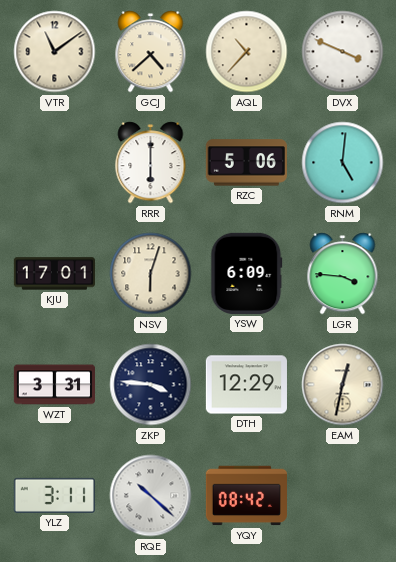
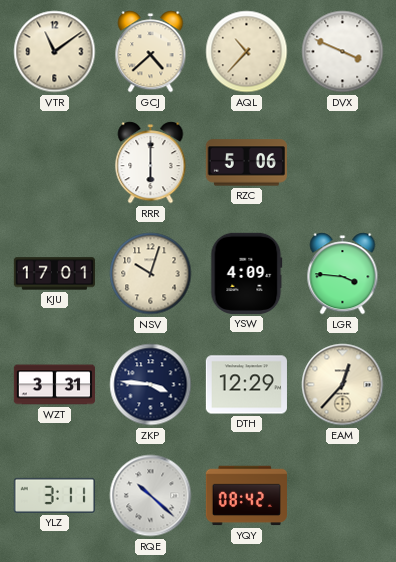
RNM: 5:01 -> none (343, 163)
NSV: 6:03 -> 10:03 (151, 274)
YSW: 6:09 -> 4:09 (247, 273)
EAM: 12:32 -> 12:37 (343, 385)
